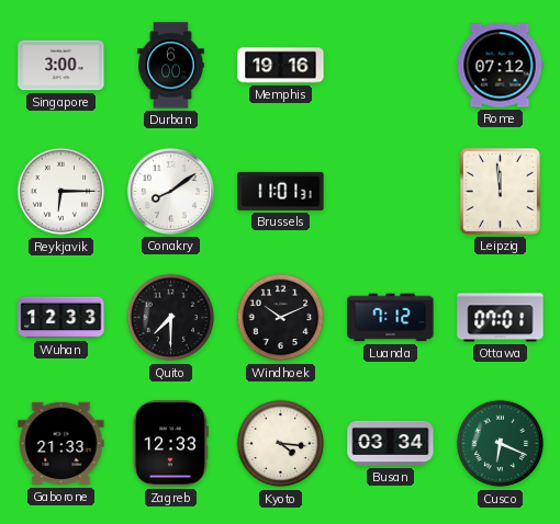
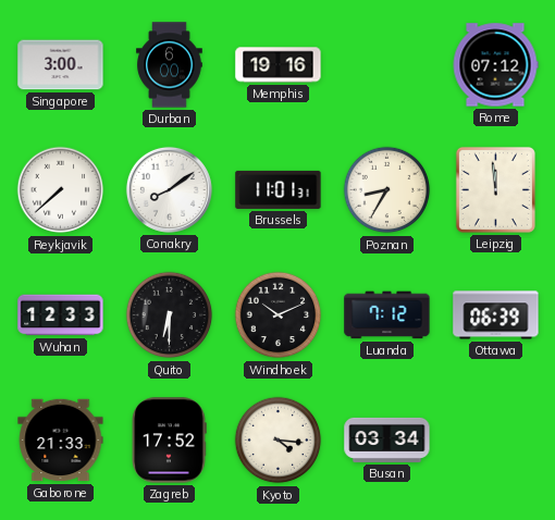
Reykjavik: 6:15 -> 7:38 (61, 190)
Poznan: none -> 8:35 (387, 190)
Quito: 7:30 -> 6:30 (170, 315)
Ottawa: 07:01 -> 06:39 (496, 315)
Zagreb: 12:33 -> 17:52 (169, 441)
Cusco: 6:19 -> none (501, 444)
